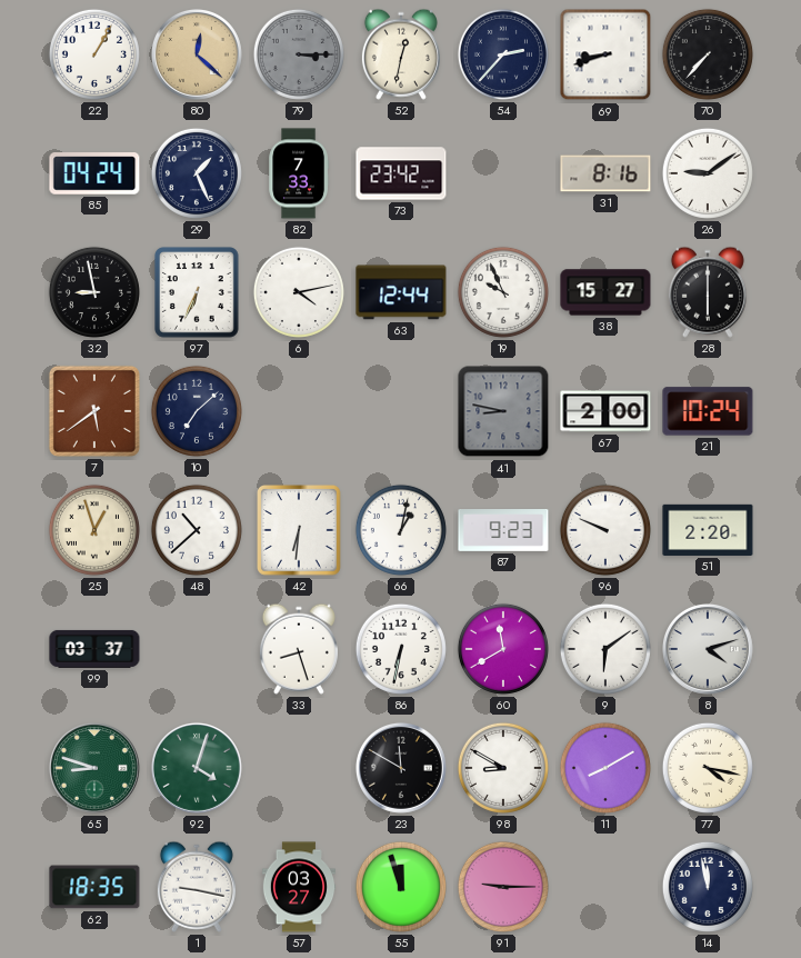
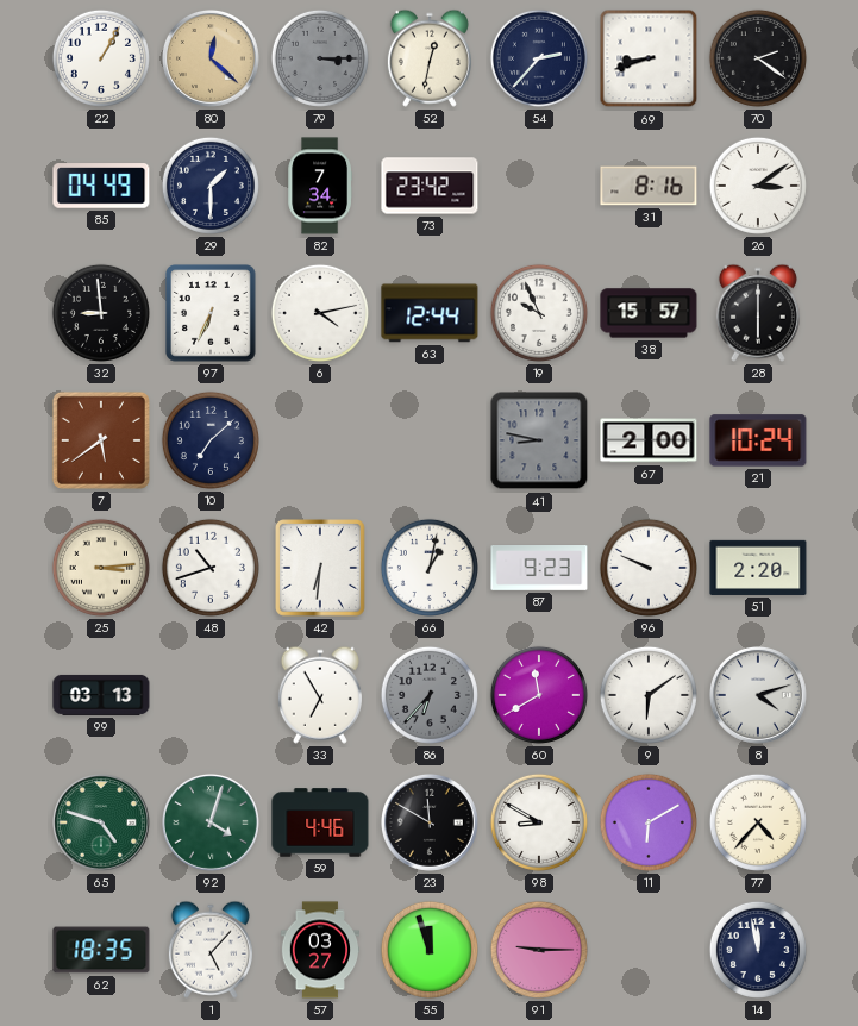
70: 7:37 -> 2:21 (758, 58)
85: 04:24 -> 04:49 (101, 186)
29: 1:26 -> 1:30 (211, 186)
82: 7:33 -> 7:34 (319, 186)
26: 9:09 -> 3:09 (758, 186)
32: 8:58 -> 8:59 (101, 313)
38: 15:27 -> 15:57 (649, 313)
25: 12:57 -> 3:14 (101, 568)
48: 10:38 -> 10:42 (211, 568)
99: 03:37 -> 03:13 (101, 695)
33: 8:27 -> 6:55 (320, 695)
86: 6:32 -> 6:37 (430, 695)
86 dial: white -> grey (430, 695)
65: 8:48 -> 4:48 (101, 822)
59: none -> 4:46 (320, 822)
11: 8:10 -> 6:10 (649, 822)
77: 4:17 -> 4:37 (758, 822)
1: 9:17 -> 5:07 (211, 950)
